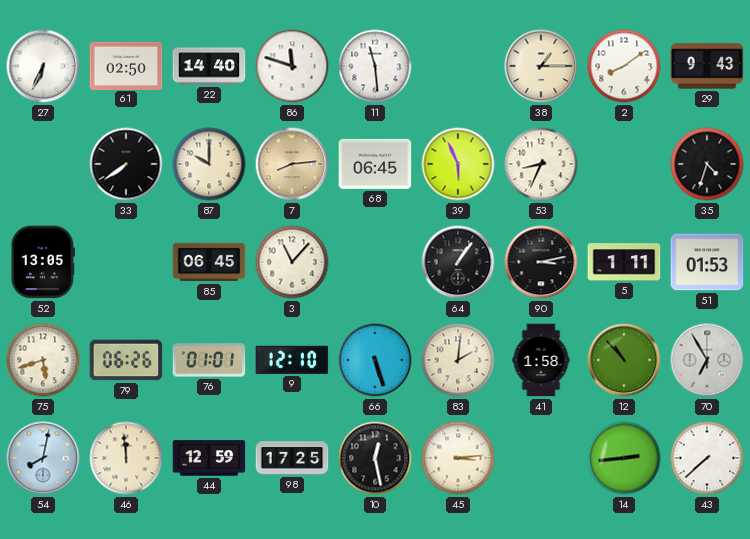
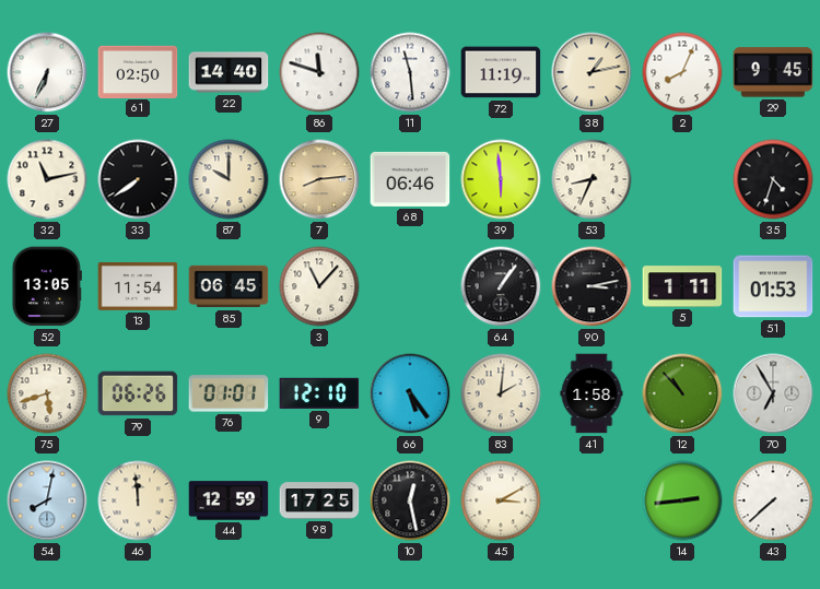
72: none -> 11:19 (501, 72)
38: 1:15 -> 1:13 (591, 72)
2: 8:09 -> 8:04 (682, 72)
29: 9:43 -> 9:45 (773, 72)
32: none -> 11:13 (47, 179)
68: 06:45 -> 06:46 (410, 179)
39: 5:56 -> 5:59 (501, 179)
13: none -> 11:54 (138, 286)
66: 5:27 -> 5:24 (410, 393)
45: 3:14 -> 3:10 (501, 500)
